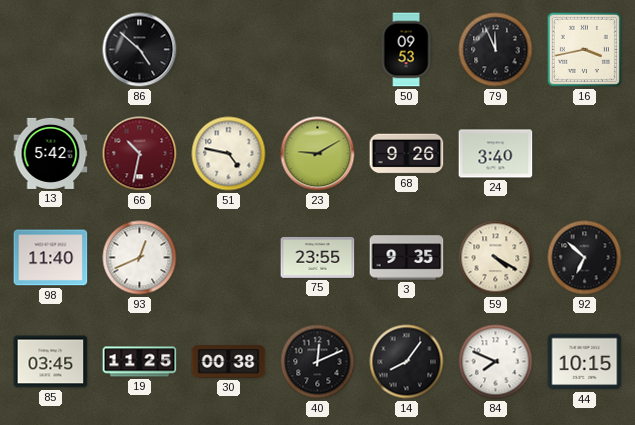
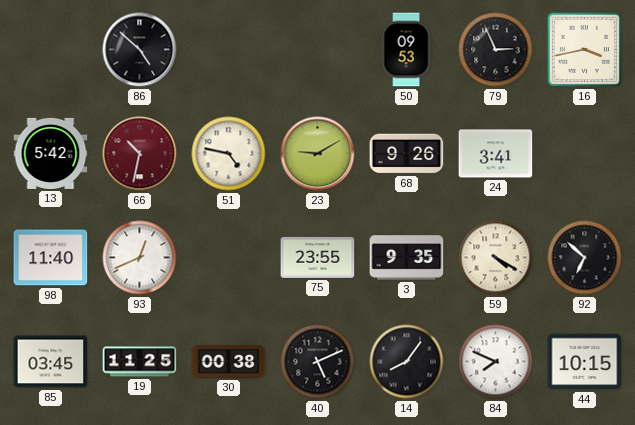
79: 11:56 -> 2:56 (496, 50)
24: 3:40 -> 3:41 (496, 154)
40: 12:11 -> 5:11 (318, 362)
